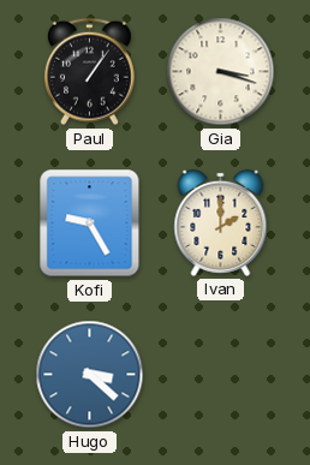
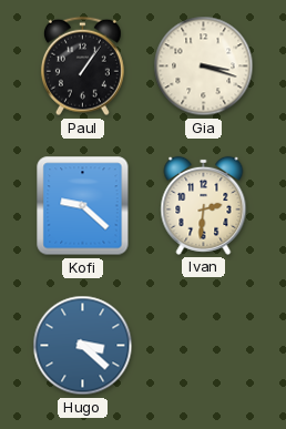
Kofi: 9:25 -> 9:22 (83, 206)
Ivan: 2:00 -> 2:31 (204, 205)
